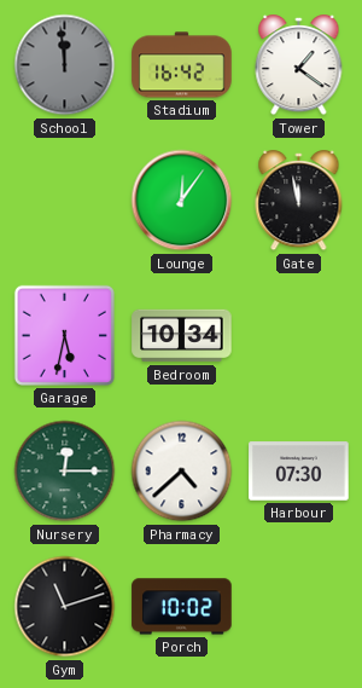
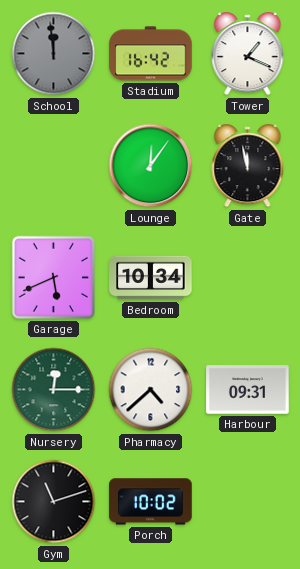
Tower: 1:21 -> 1:19 (248, 54)
Garage: 5:32 -> 5:41 (53, 277)
Harbour: 07:30 -> 09:31 (248, 390)
